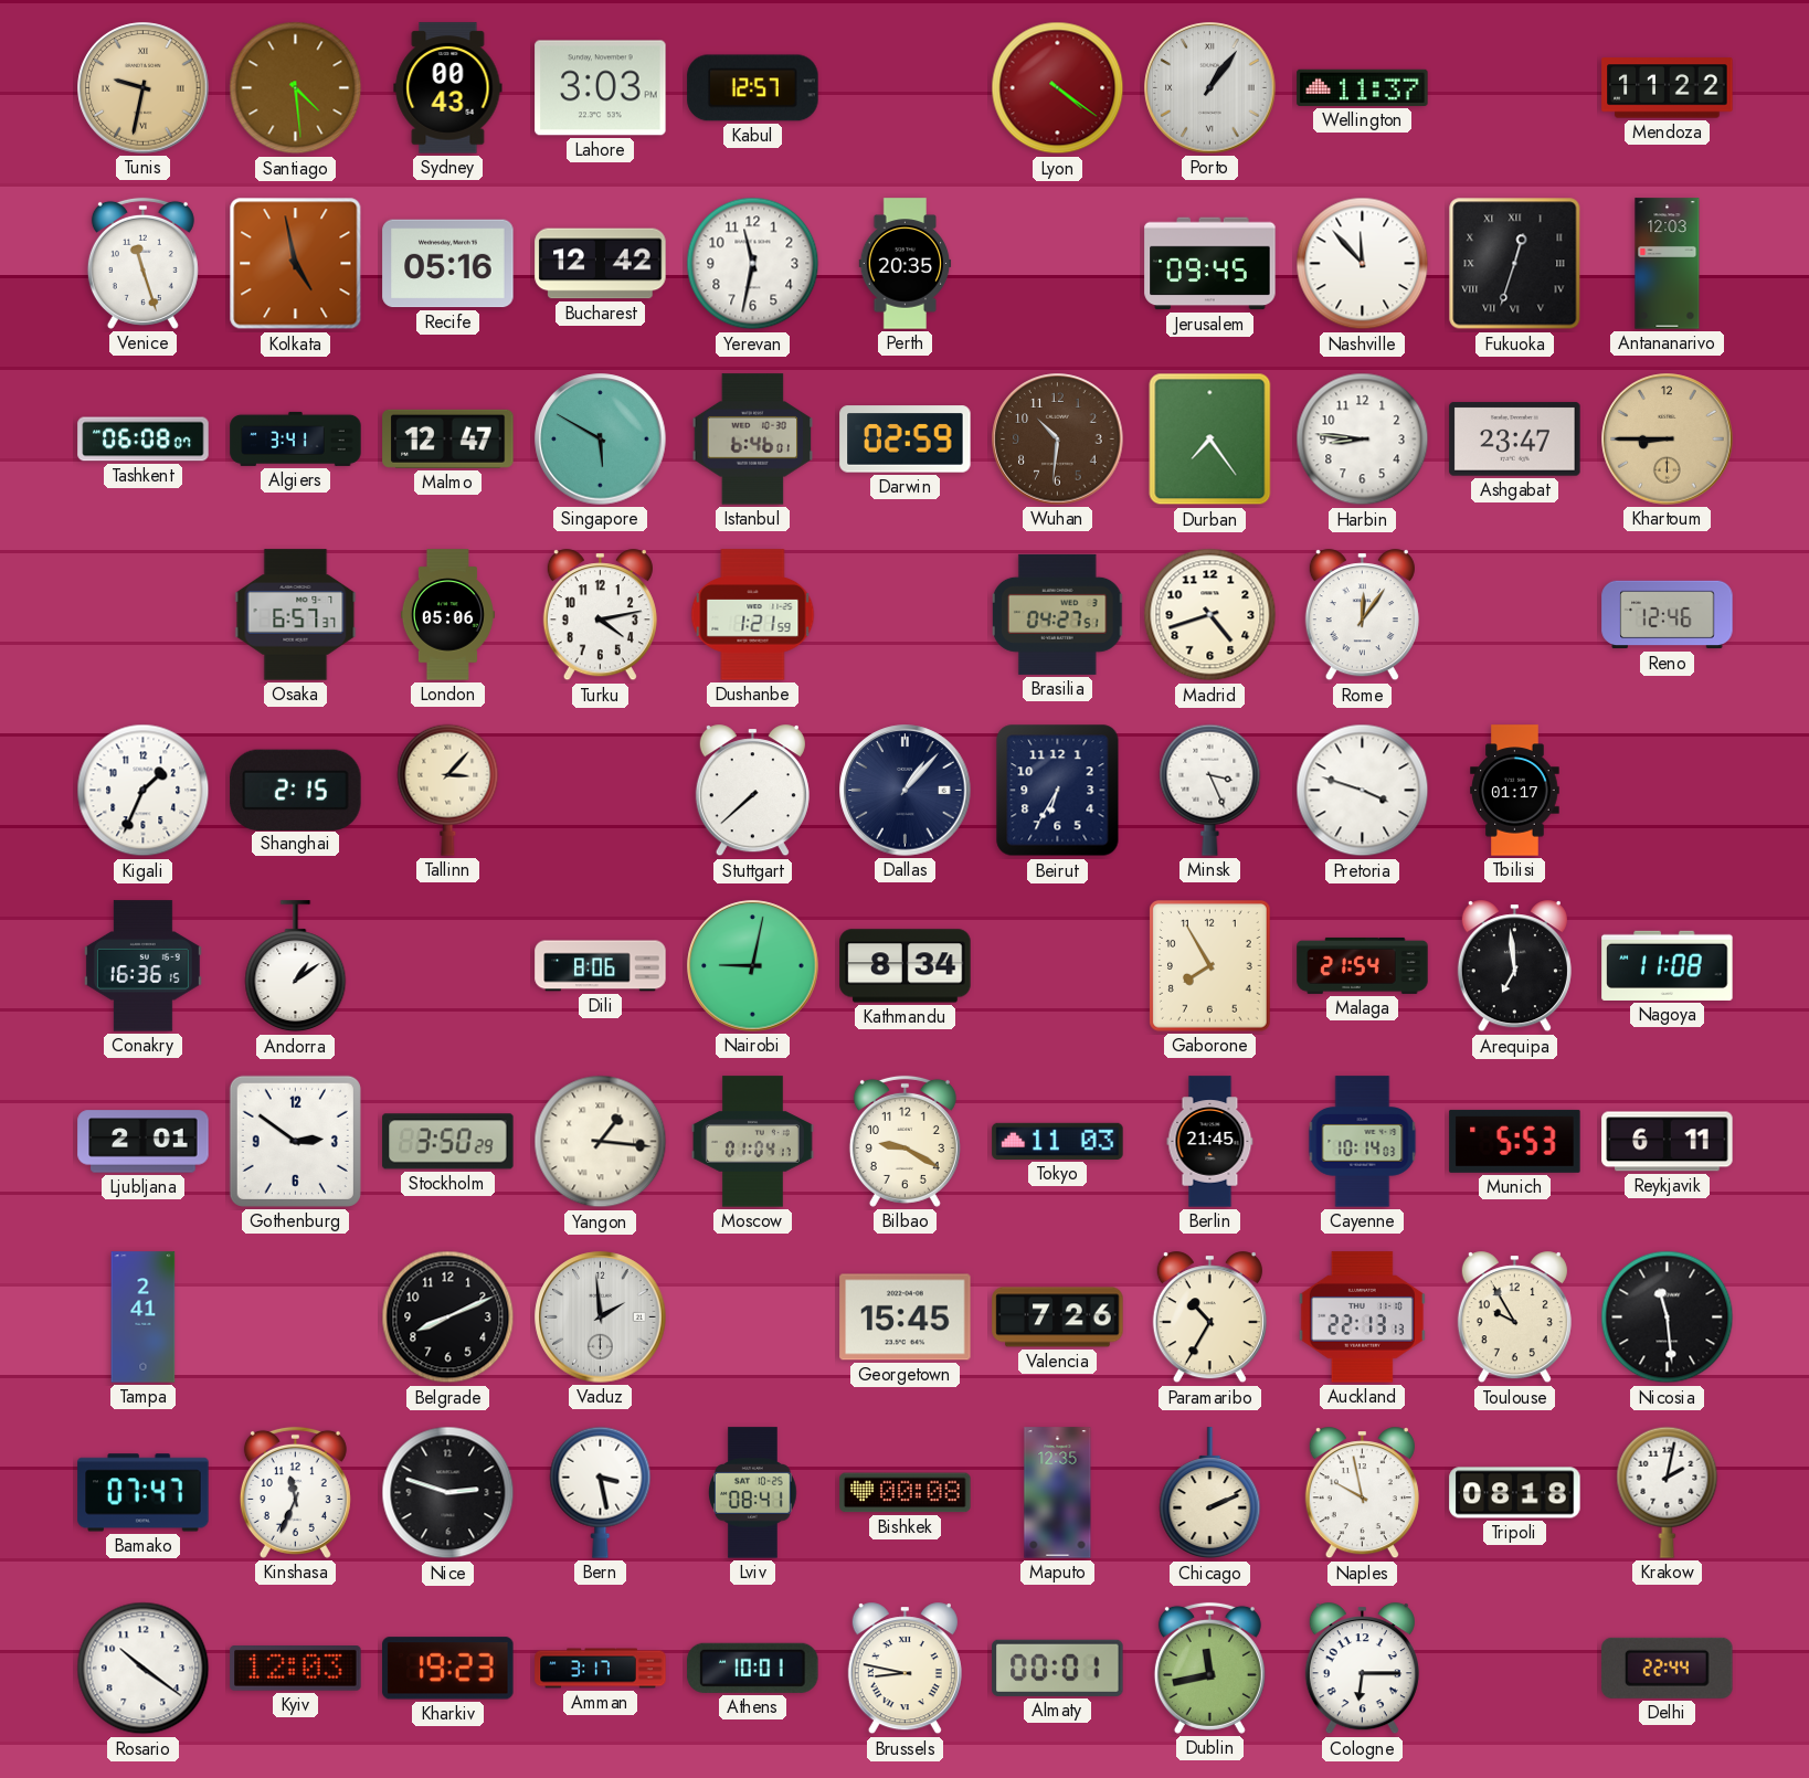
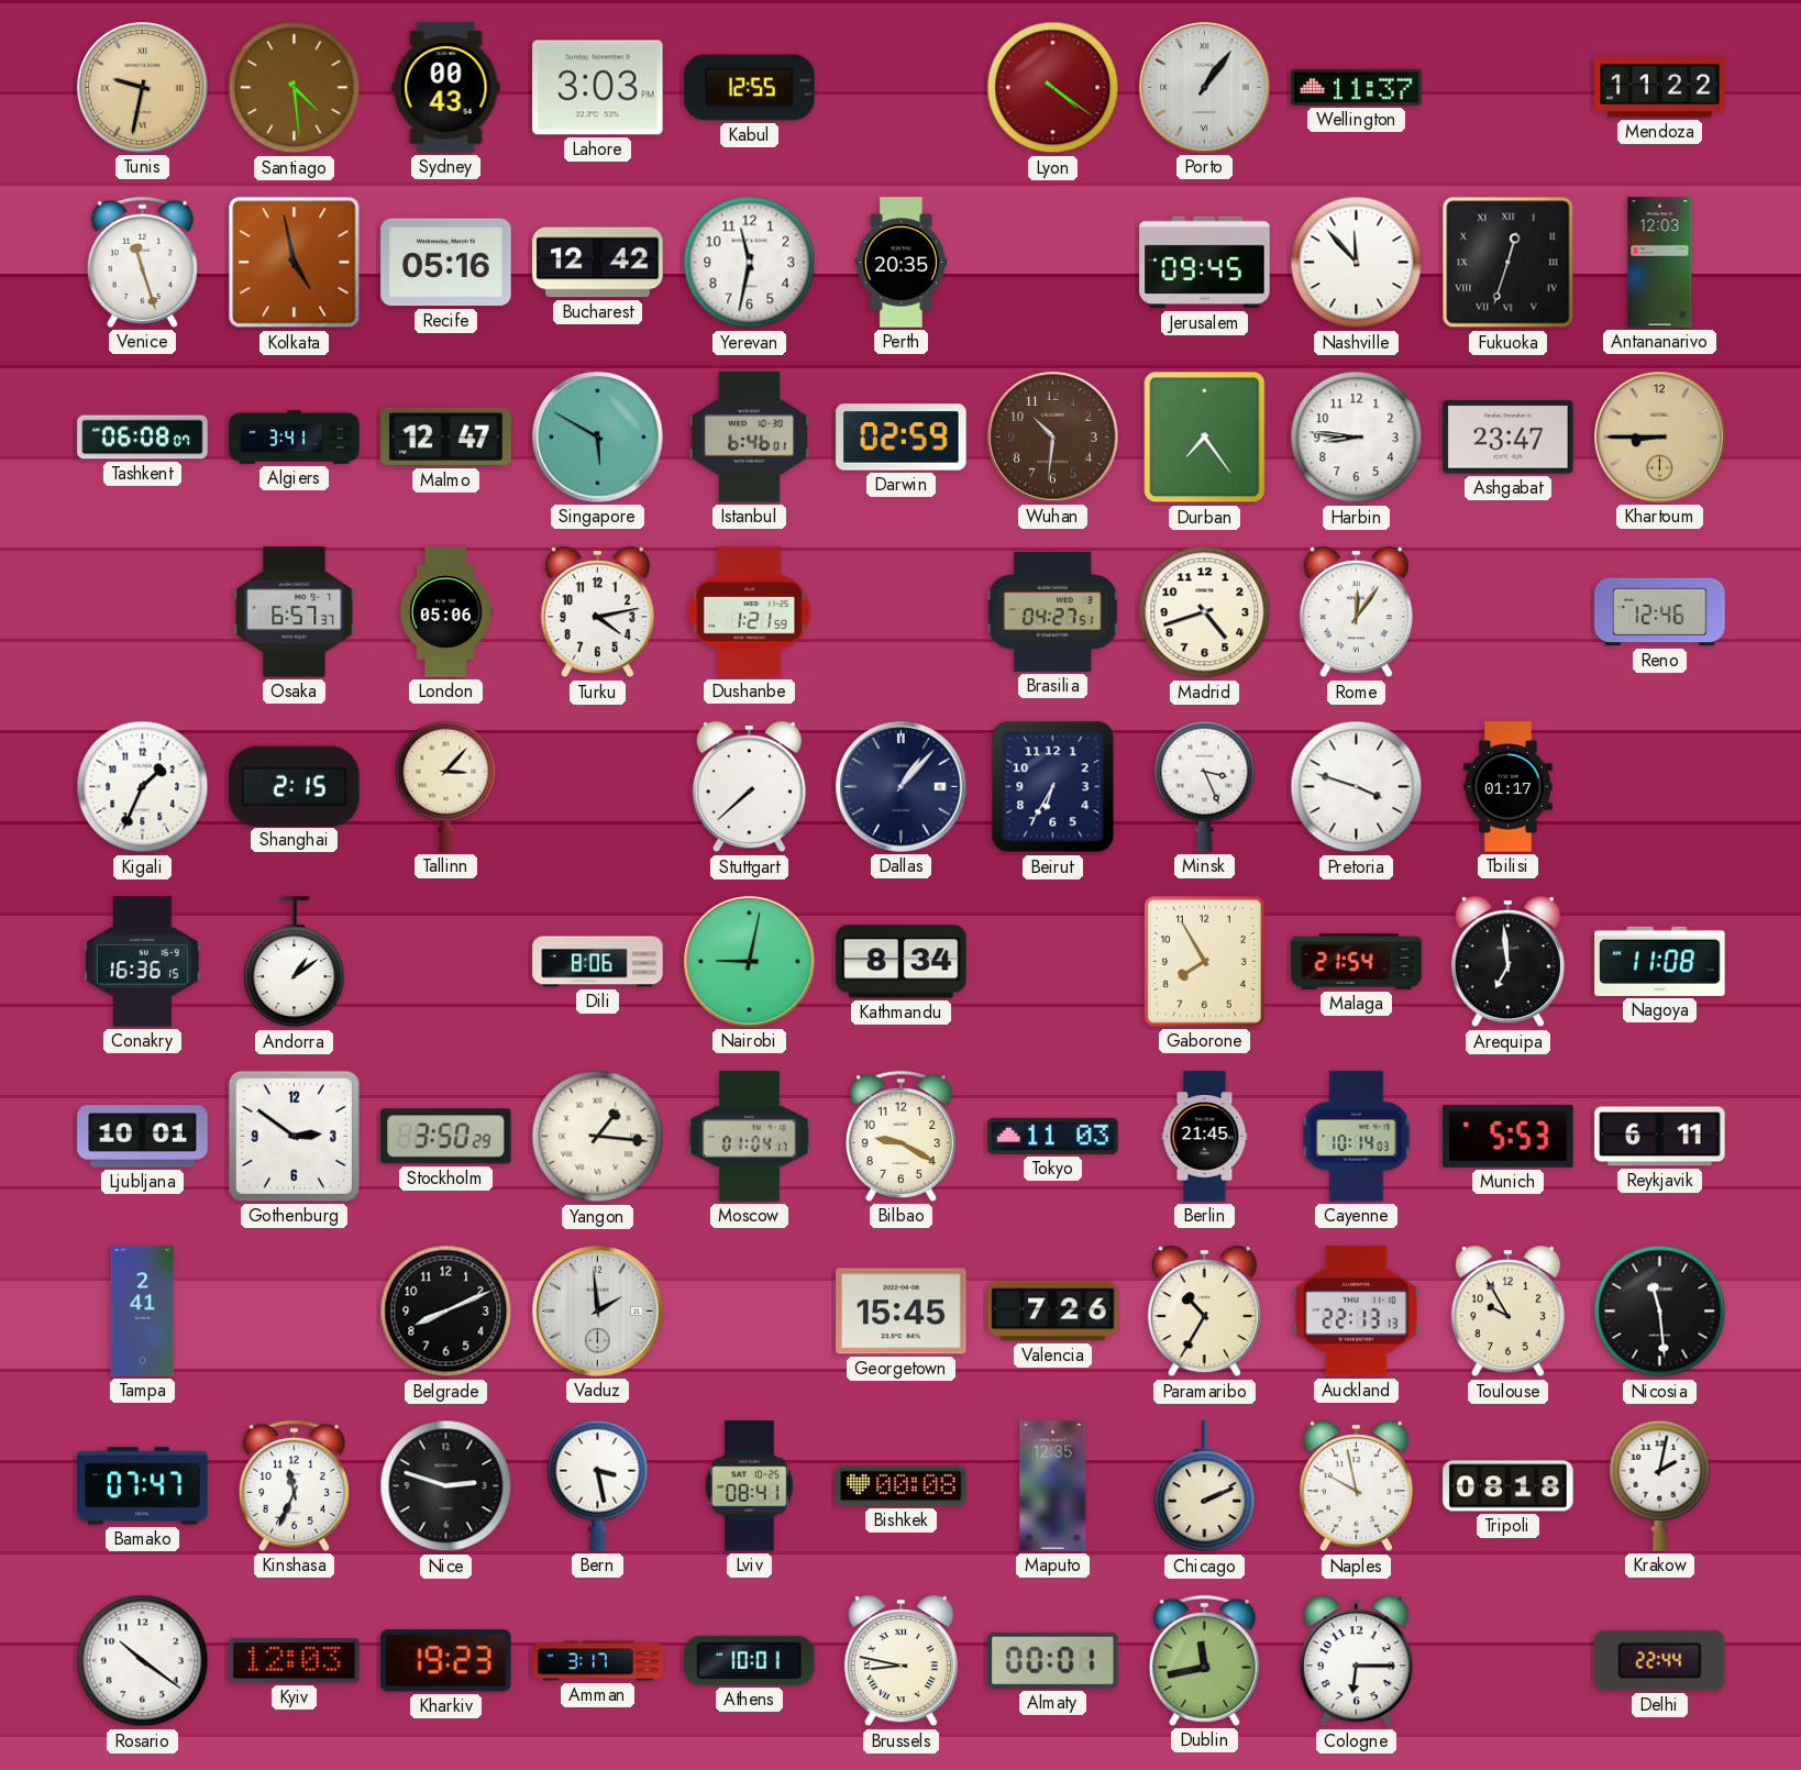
Kabul: 12:57 -> 12:55 (750, 88)
Ljubljana: 2:01 -> 10:01 (143, 1137)
